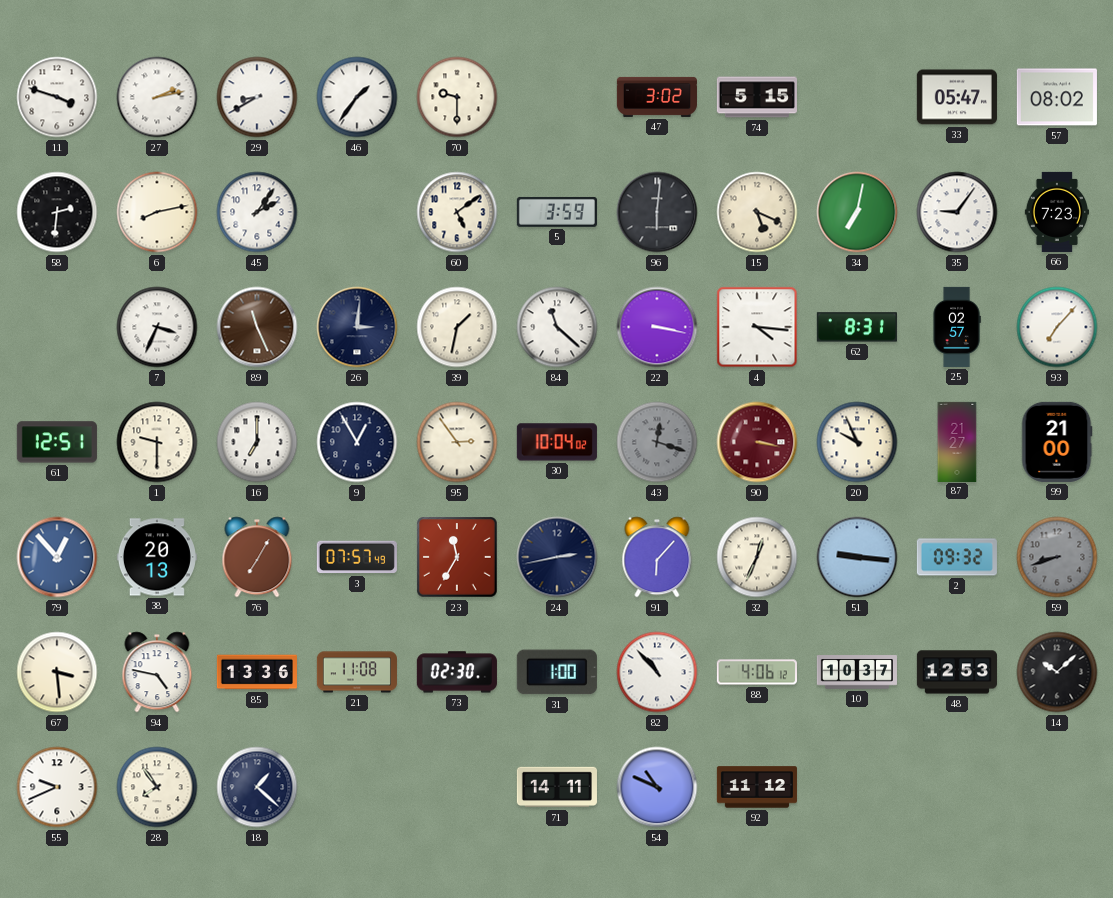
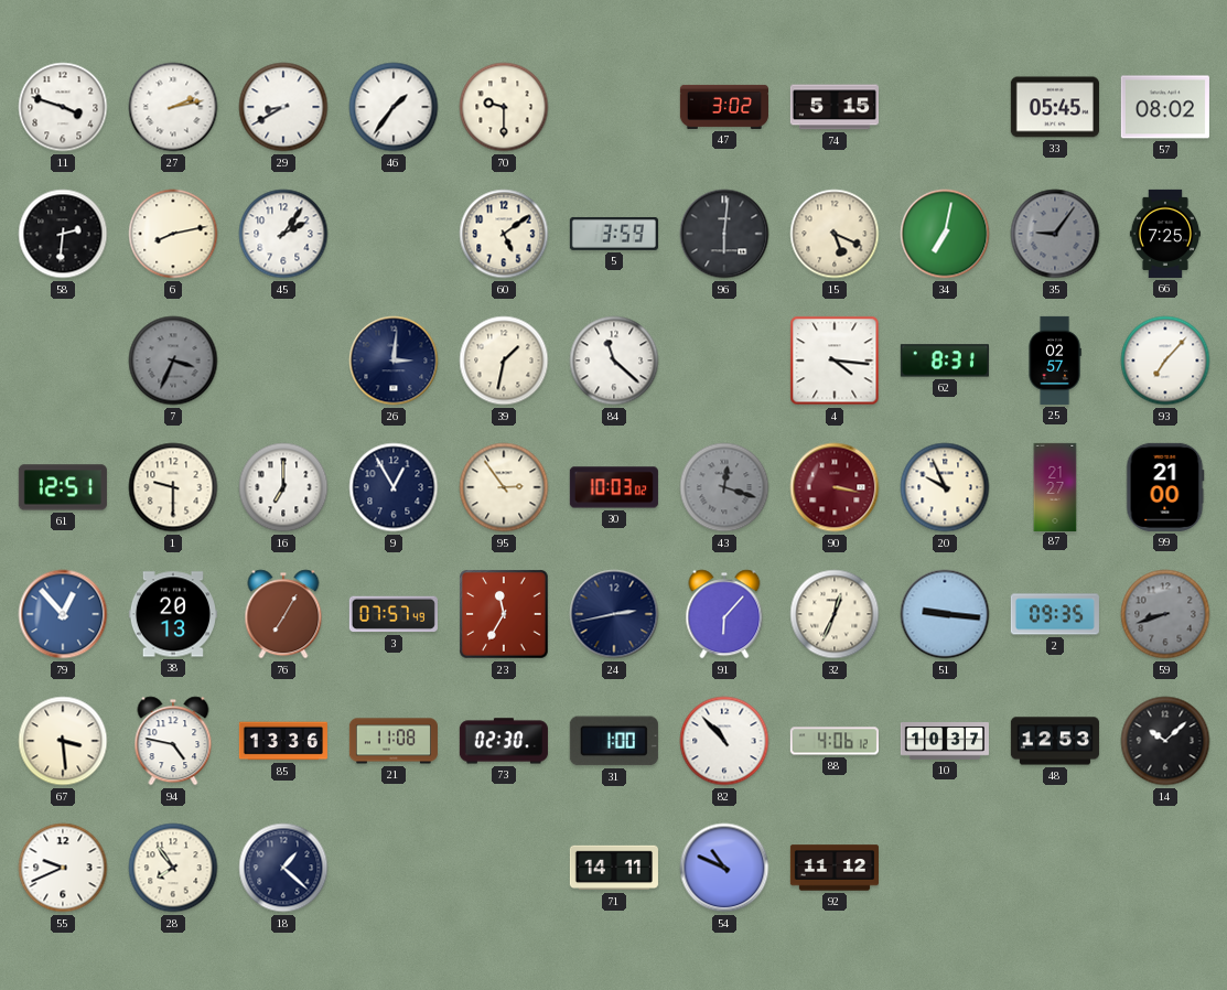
33: 05:47 -> 05:45 (1055, 107)
35 dial: white -> grey (1055, 234)
66: 7:23 -> 7:25 (1164, 234)
7 dial: white -> grey (173, 361)
89: 11:26 -> none (257, 327)
22: 3:17 -> none (657, 327)
30: 10:04 -> 10:03 (614, 487)
2: 09:32 -> 09:35 (1055, 614)
